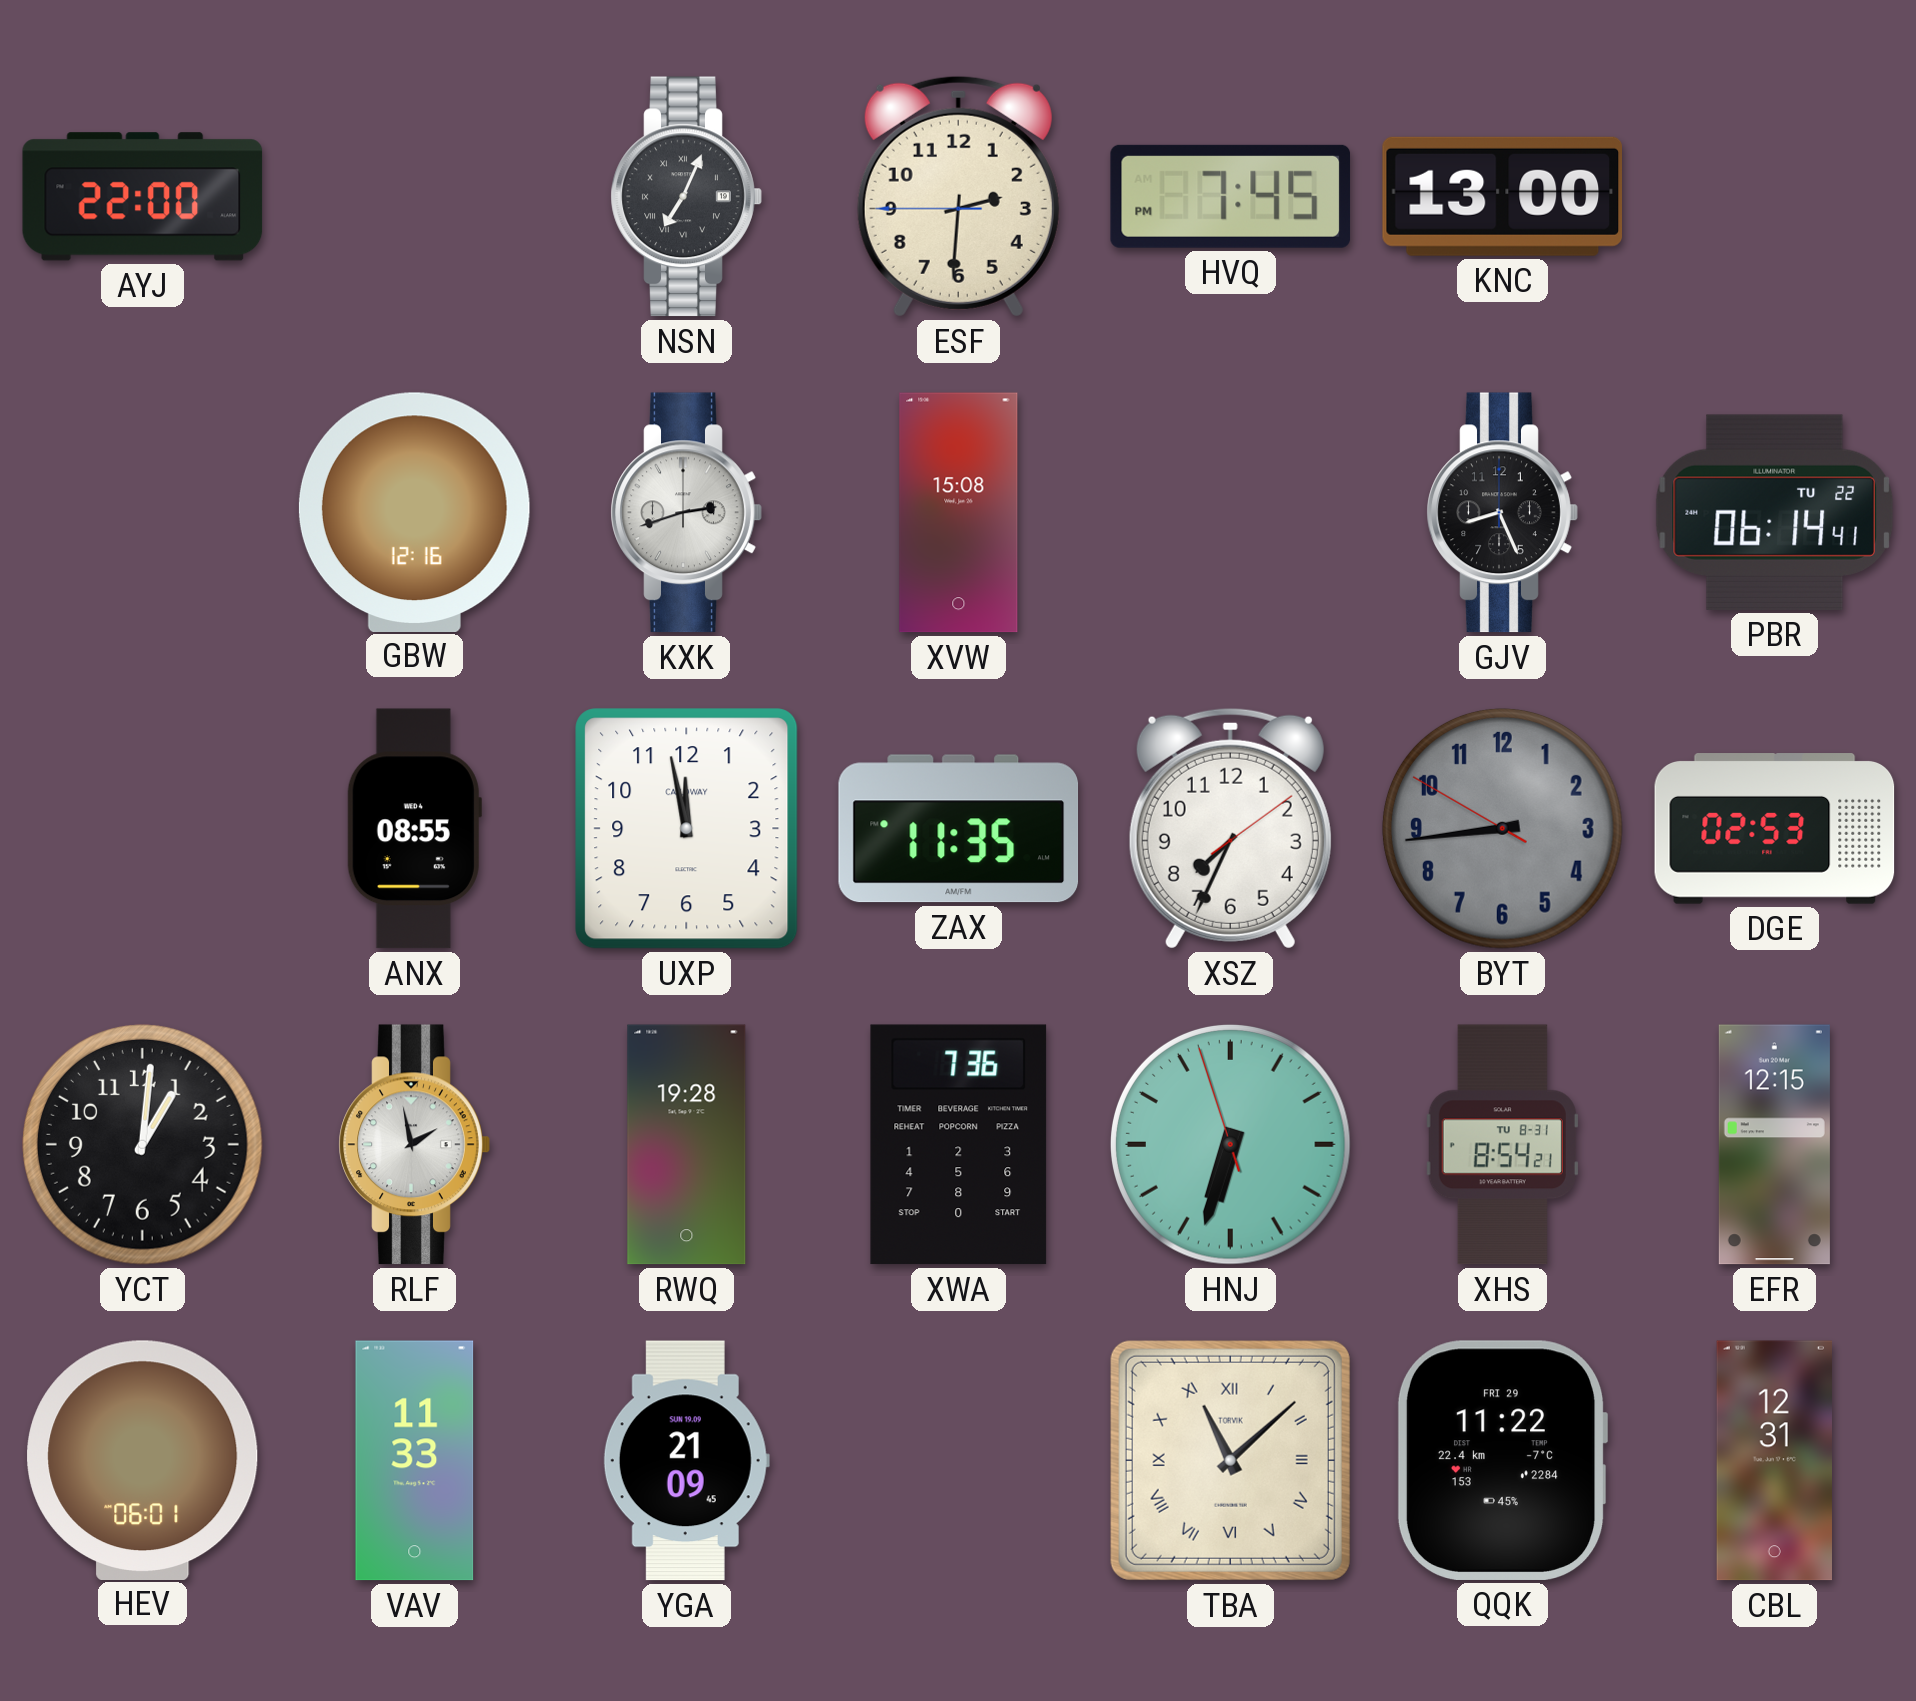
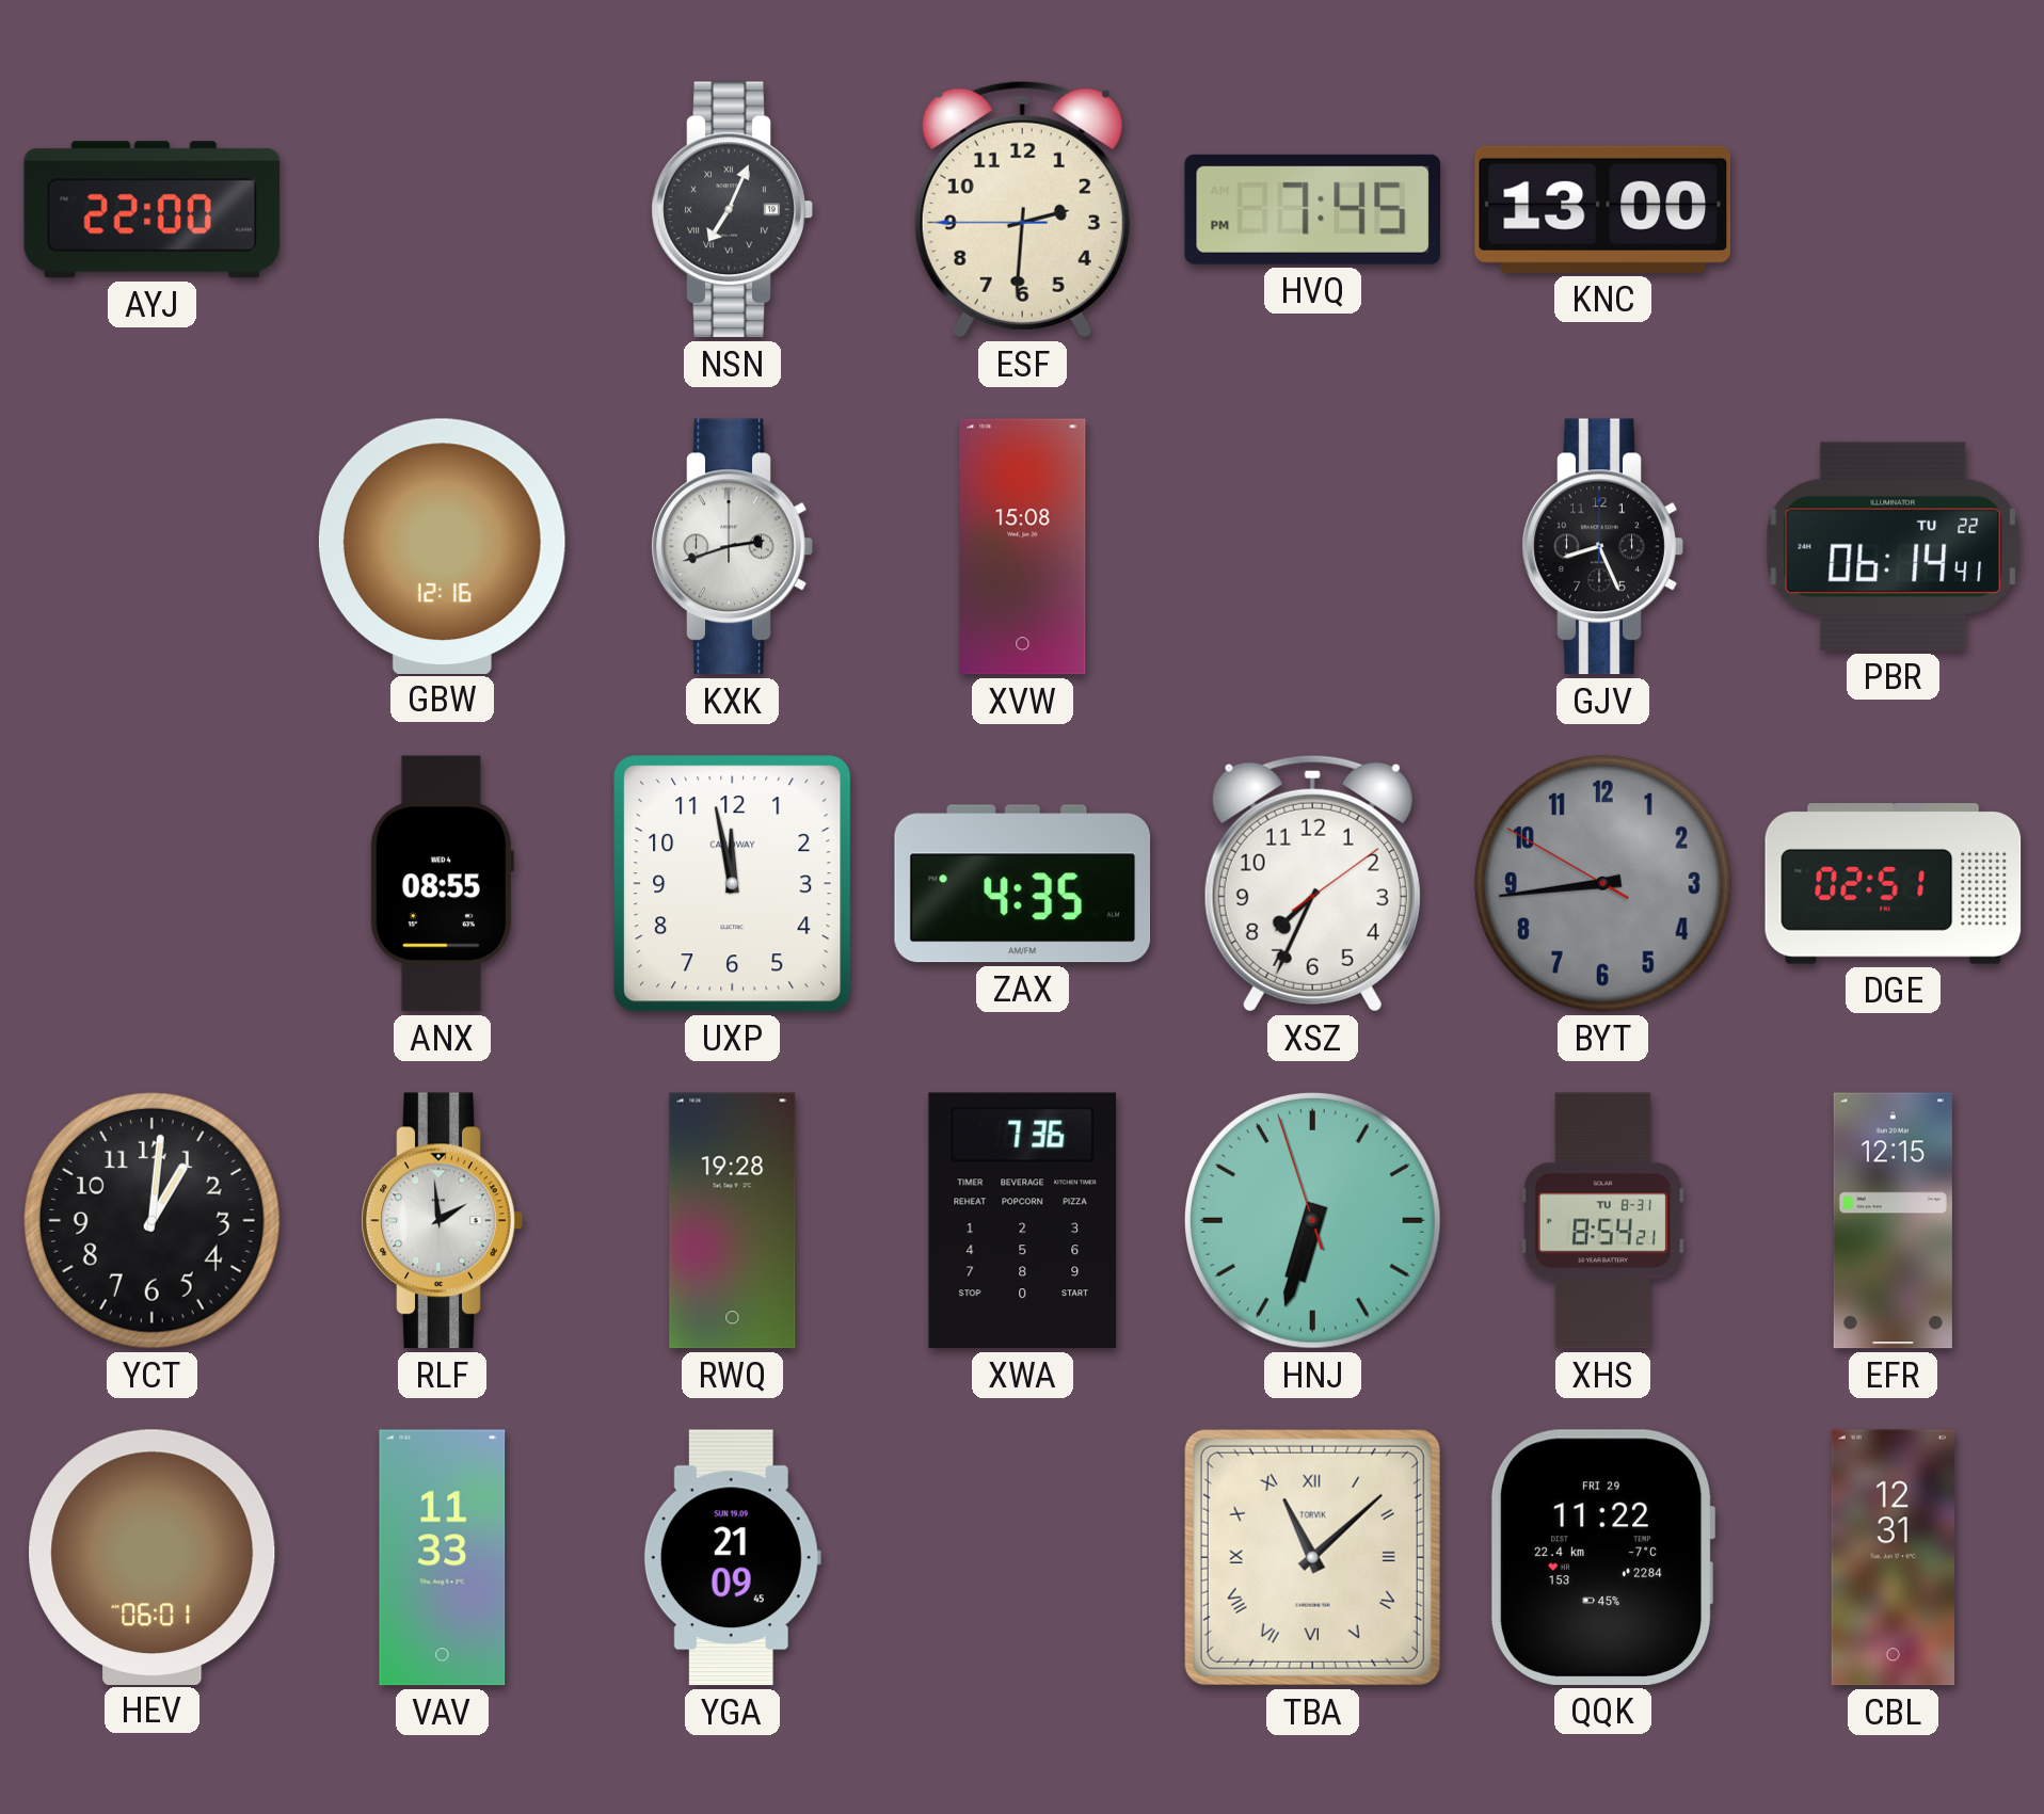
ZAX: 11:35 -> 4:35 (1023, 884)
DGE: 02:53 -> 02:51 (1894, 884)
RLF: 1:58 -> 1:59 (442, 1221)
